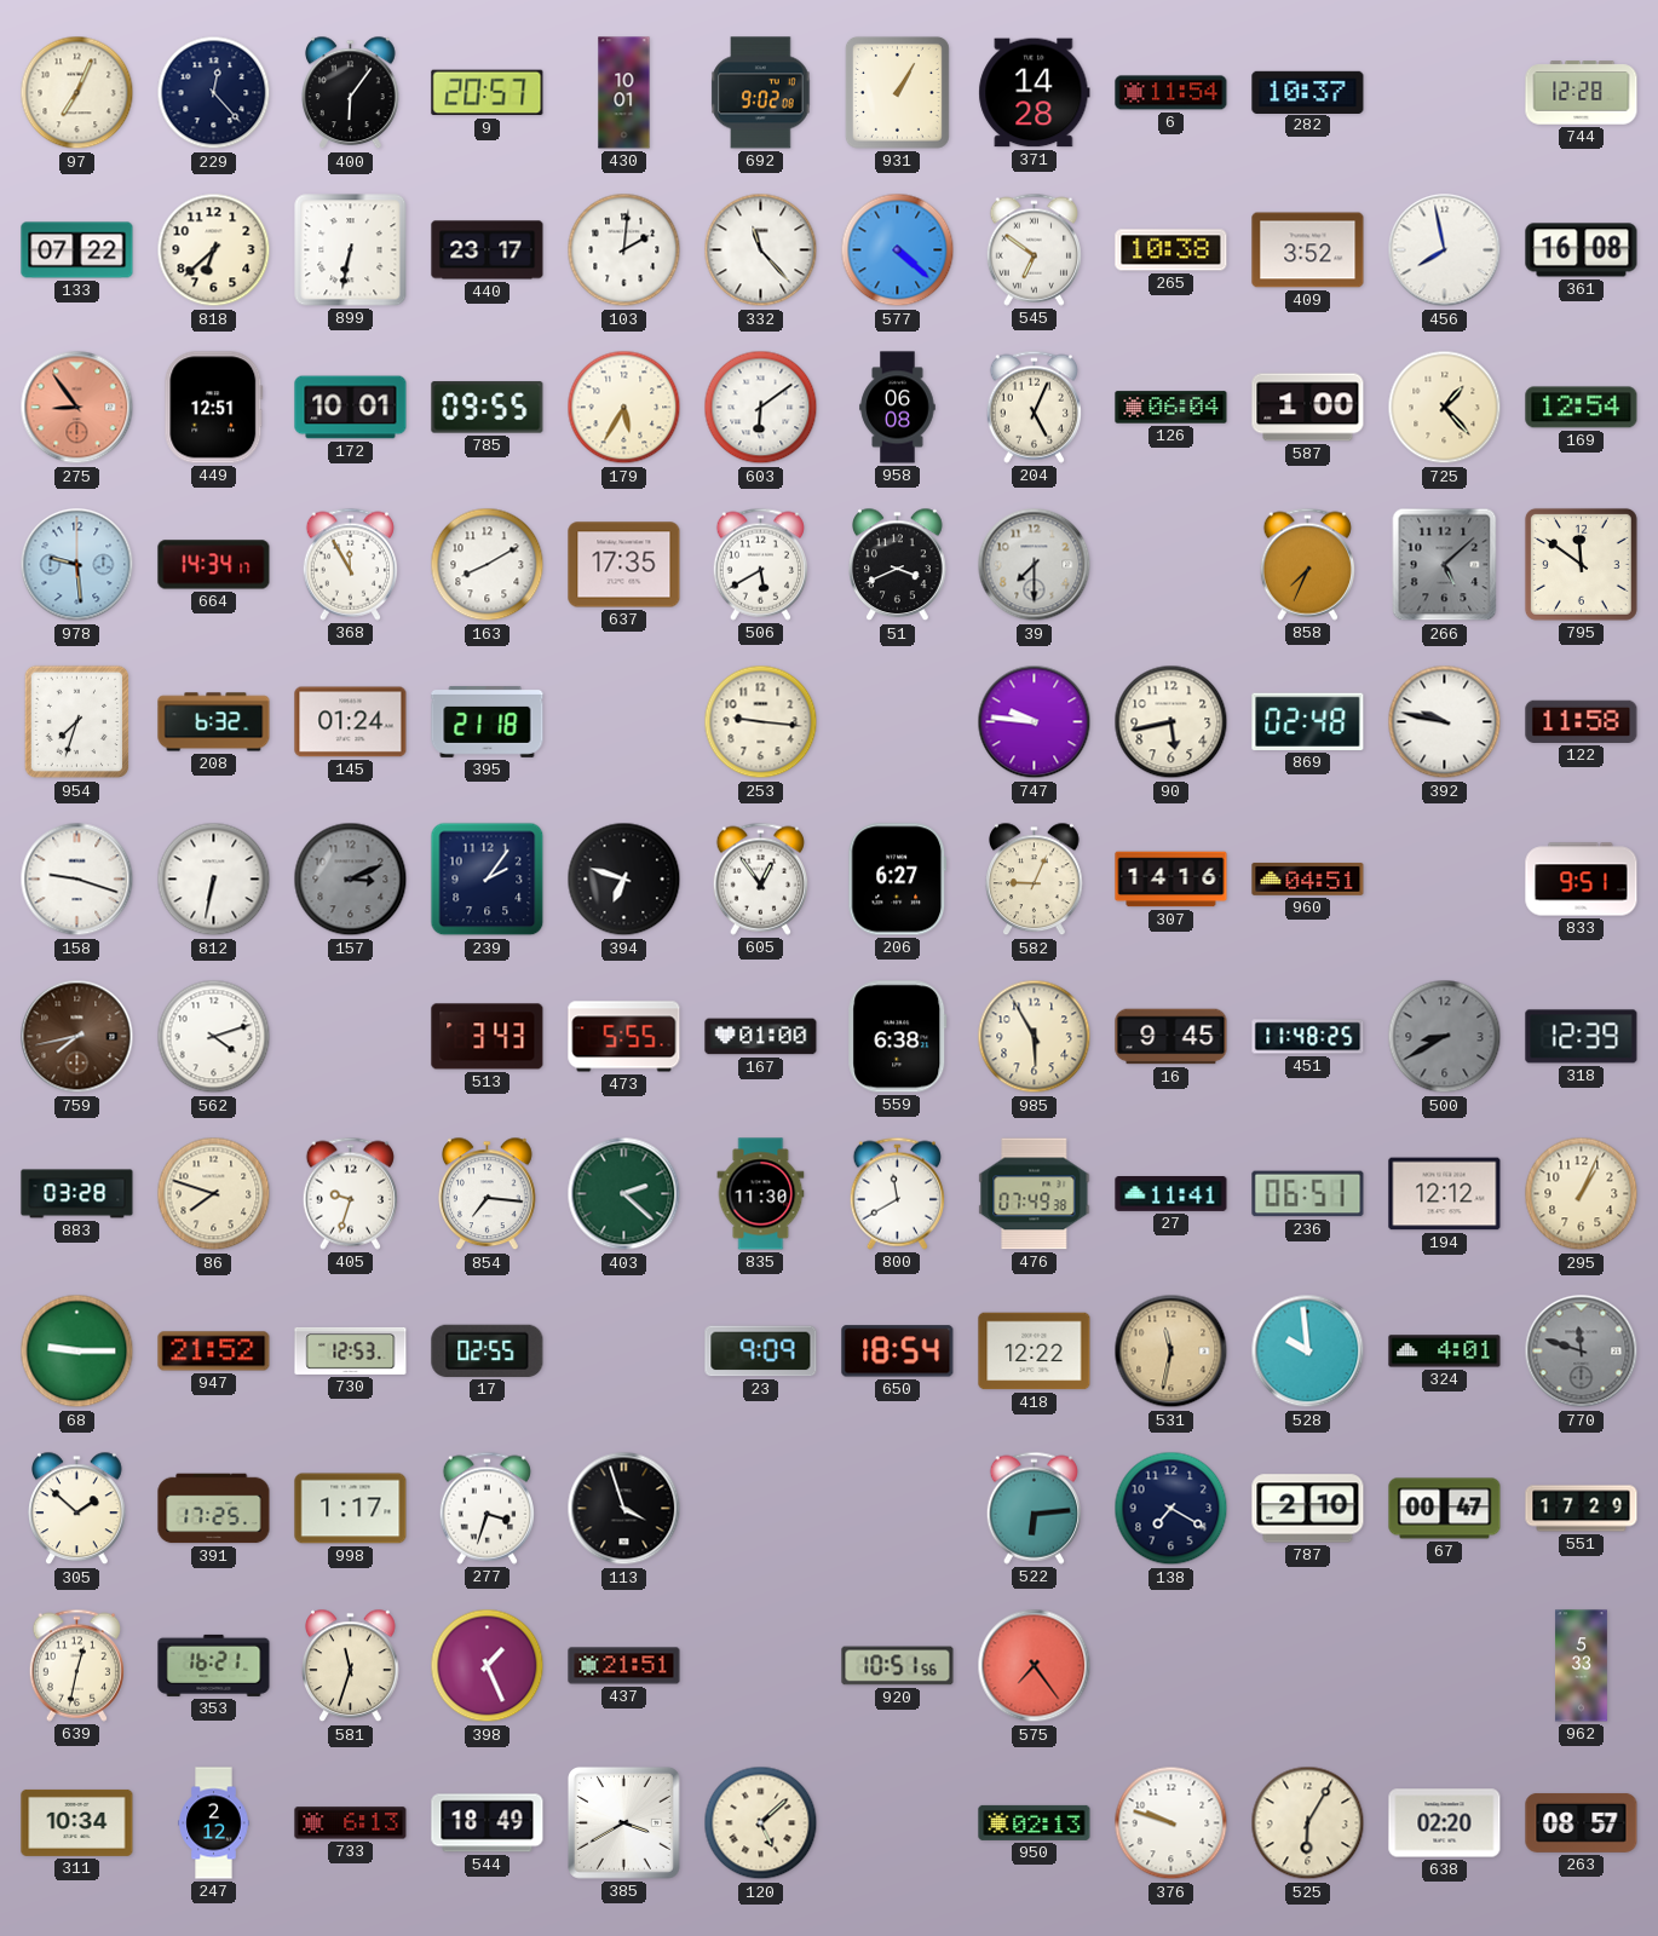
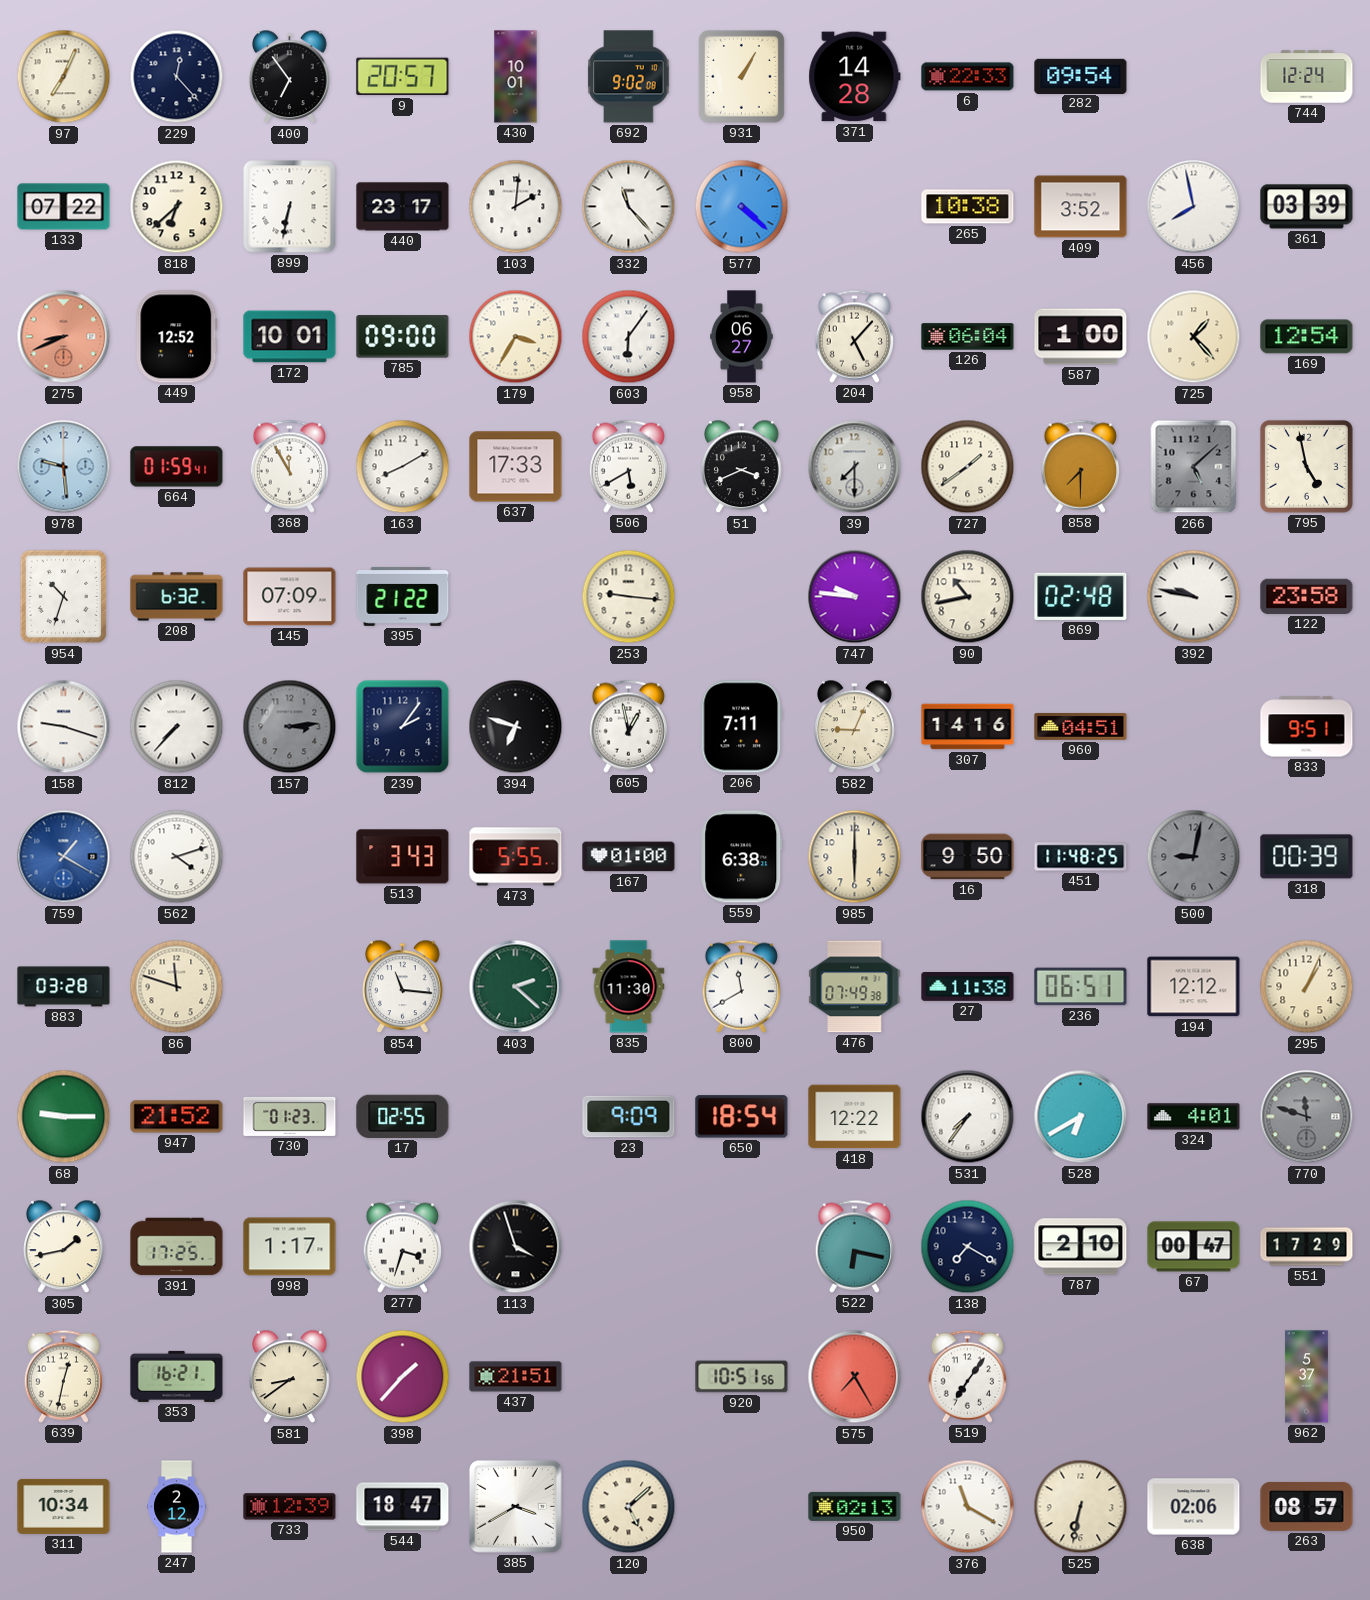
400: 6:06 -> 6:54 (290, 77)
6: 11:54 -> 22:33 (968, 77)
282: 10:37 -> 09:54 (1081, 76)
744: 12:28 -> 12:24 (1307, 77)
545: 6:51 -> none (1034, 249)
361: 16:08 -> 03:39 (1307, 207)
275: 8:54 -> 8:41 (64, 337)
449: 12:51 -> 12:52 (177, 337)
785: 09:55 -> 09:00 (403, 337)
179: 5:35 -> 3:35 (516, 337)
603: 6:09 -> 6:06 (629, 337)
958: 06:08 -> 06:27 (742, 337)
204: 5:04 -> 5:07 (854, 336)
664: 14:34 -> 01:59 (177, 467)
637: 17:35 -> 17:33 (516, 467)
727: none -> 1:39 (968, 467)
858: 7:34 -> 7:30 (1080, 466)
795: 11:51 -> 4:58 (1306, 466)
954: 7:33 -> 10:33 (64, 597)
145: 01:24 -> 07:09 (290, 597)
395: 21:18 -> 21:22 (403, 596)
90: 5:43 -> 10:43 (968, 597)
122: 11:58 -> 23:58 (1307, 596)
812: 6:32 -> 7:37 (177, 727)
157: 3:11 -> 3:14 (290, 727)
605: 12:54 -> 12:58 (628, 726)
206: 6:27 -> 7:11 (742, 727)
759: 7:43 -> 1:20 (64, 857)
759 dial: brown -> blue (64, 857)
985: 5:55 -> 6:00 (855, 857)
16: 9:45 -> 9:50 (968, 857)
500: 8:40 -> 9:02 (1194, 857)
318: 12:39 -> 00:39 (1307, 857)
86: 7:48 -> 11:48 (177, 987)
405: 9:33 -> none (350, 1193)
854: 7:16 -> 11:16 (403, 987)
27: 11:41 -> 11:38 (968, 987)
730: 12:53 -> 01:23 (290, 1116)
531: 11:32 -> 7:36 (968, 1117)
531 dial: champagne -> white (968, 1117)
528: 9:59 -> 6:40 (1081, 1117)
305: 1:52 -> 1:43 (64, 1247)
522: 6:14 -> 6:17 (854, 1246)
581: 11:33 -> 8:39 (290, 1377)
398: 1:26 -> 1:37 (403, 1377)
575: 7:24 -> 7:25 (855, 1377)
519: none -> 7:06 (967, 1376)
962: 5:33 -> 5:37 (1306, 1377)
733: 6:13 -> 12:39 (290, 1507)
544: 18:49 -> 18:47 (403, 1507)
376: 9:48 -> 11:20 (968, 1507)
525: 6:05 -> 6:32 (1081, 1507)
638: 02:20 -> 02:06 (1194, 1507)
